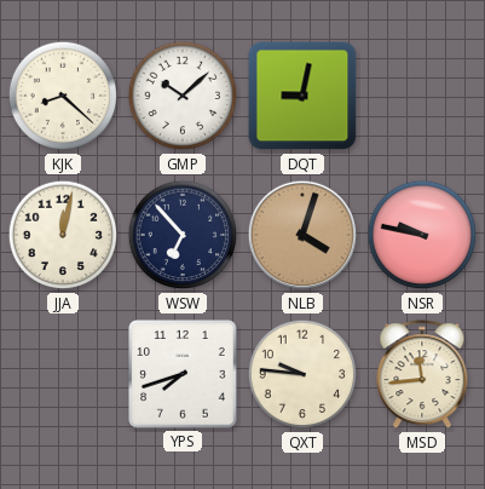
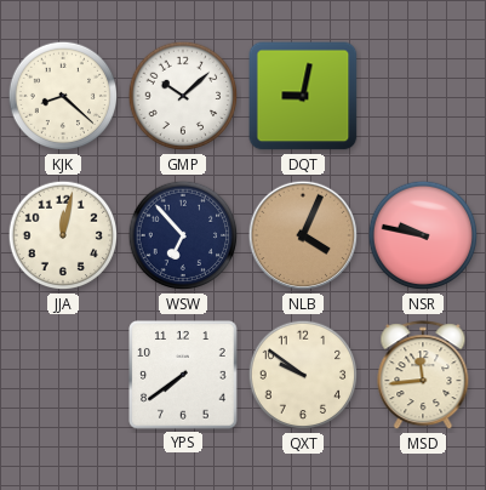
NLB: 4:03 -> 4:04 (303, 235)
YPS: 7:42 -> 7:39 (183, 375)
QXT: 9:46 -> 9:51 (303, 375)
